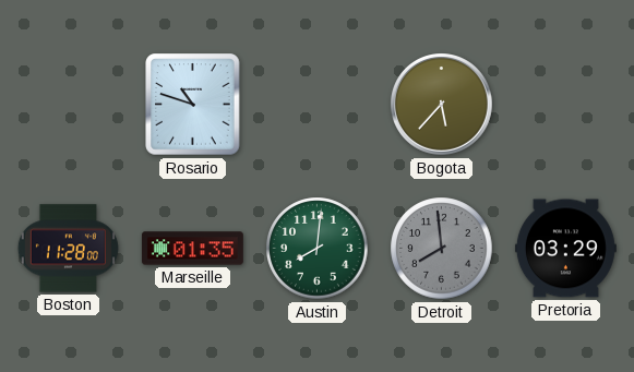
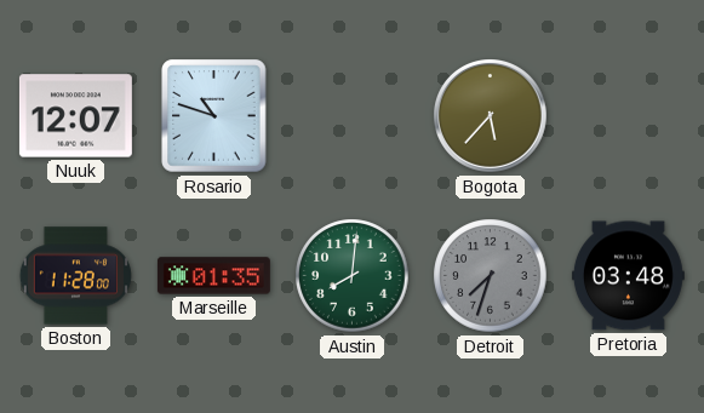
Nuuk: none -> 12:07 (75, 116)
Detroit: 7:59 -> 7:33 (491, 276)
Pretoria: 03:29 -> 03:48 (628, 276)
